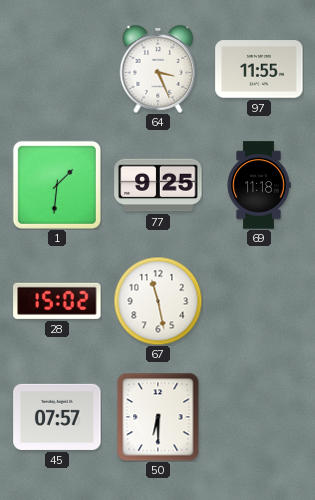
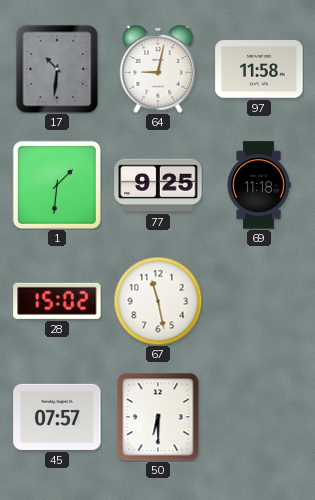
17: none -> 10:31 (57, 69)
64: 3:26 -> 9:02 (158, 69)
97: 11:55 -> 11:58 (259, 69)
